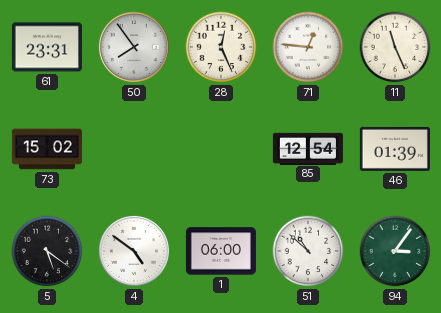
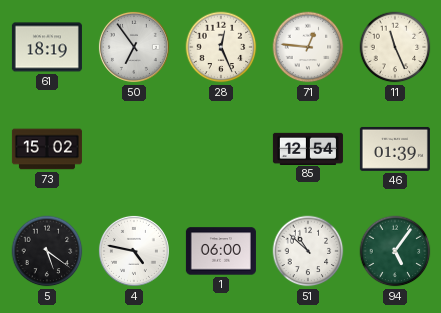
61: 23:31 -> 18:19 (47, 47)
50: 7:54 -> 6:54 (134, 47)
4: 4:51 -> 4:47 (134, 251)
94: 3:06 -> 5:06 (395, 251)
